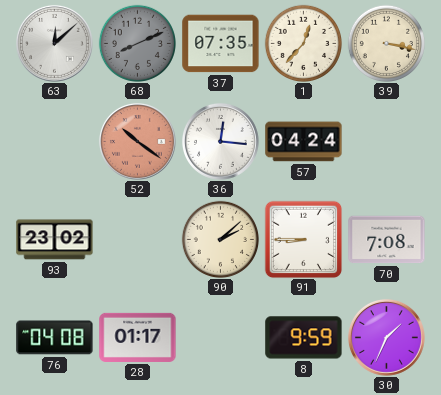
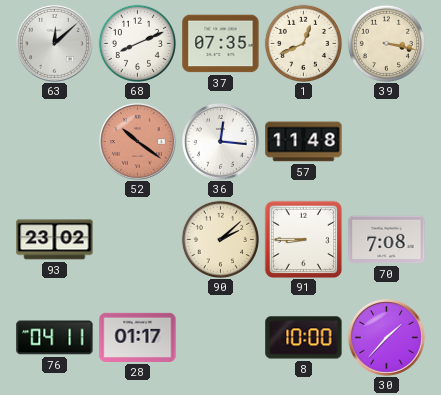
68 dial: grey -> white (137, 43)
1: 12:37 -> 12:41 (303, 43)
57: 04:24 -> 11:48 (304, 142)
76: 04:08 -> 04:11 (55, 338)
8: 9:59 -> 10:00 (304, 338)
30: 1:34 -> 1:37 (387, 338)
